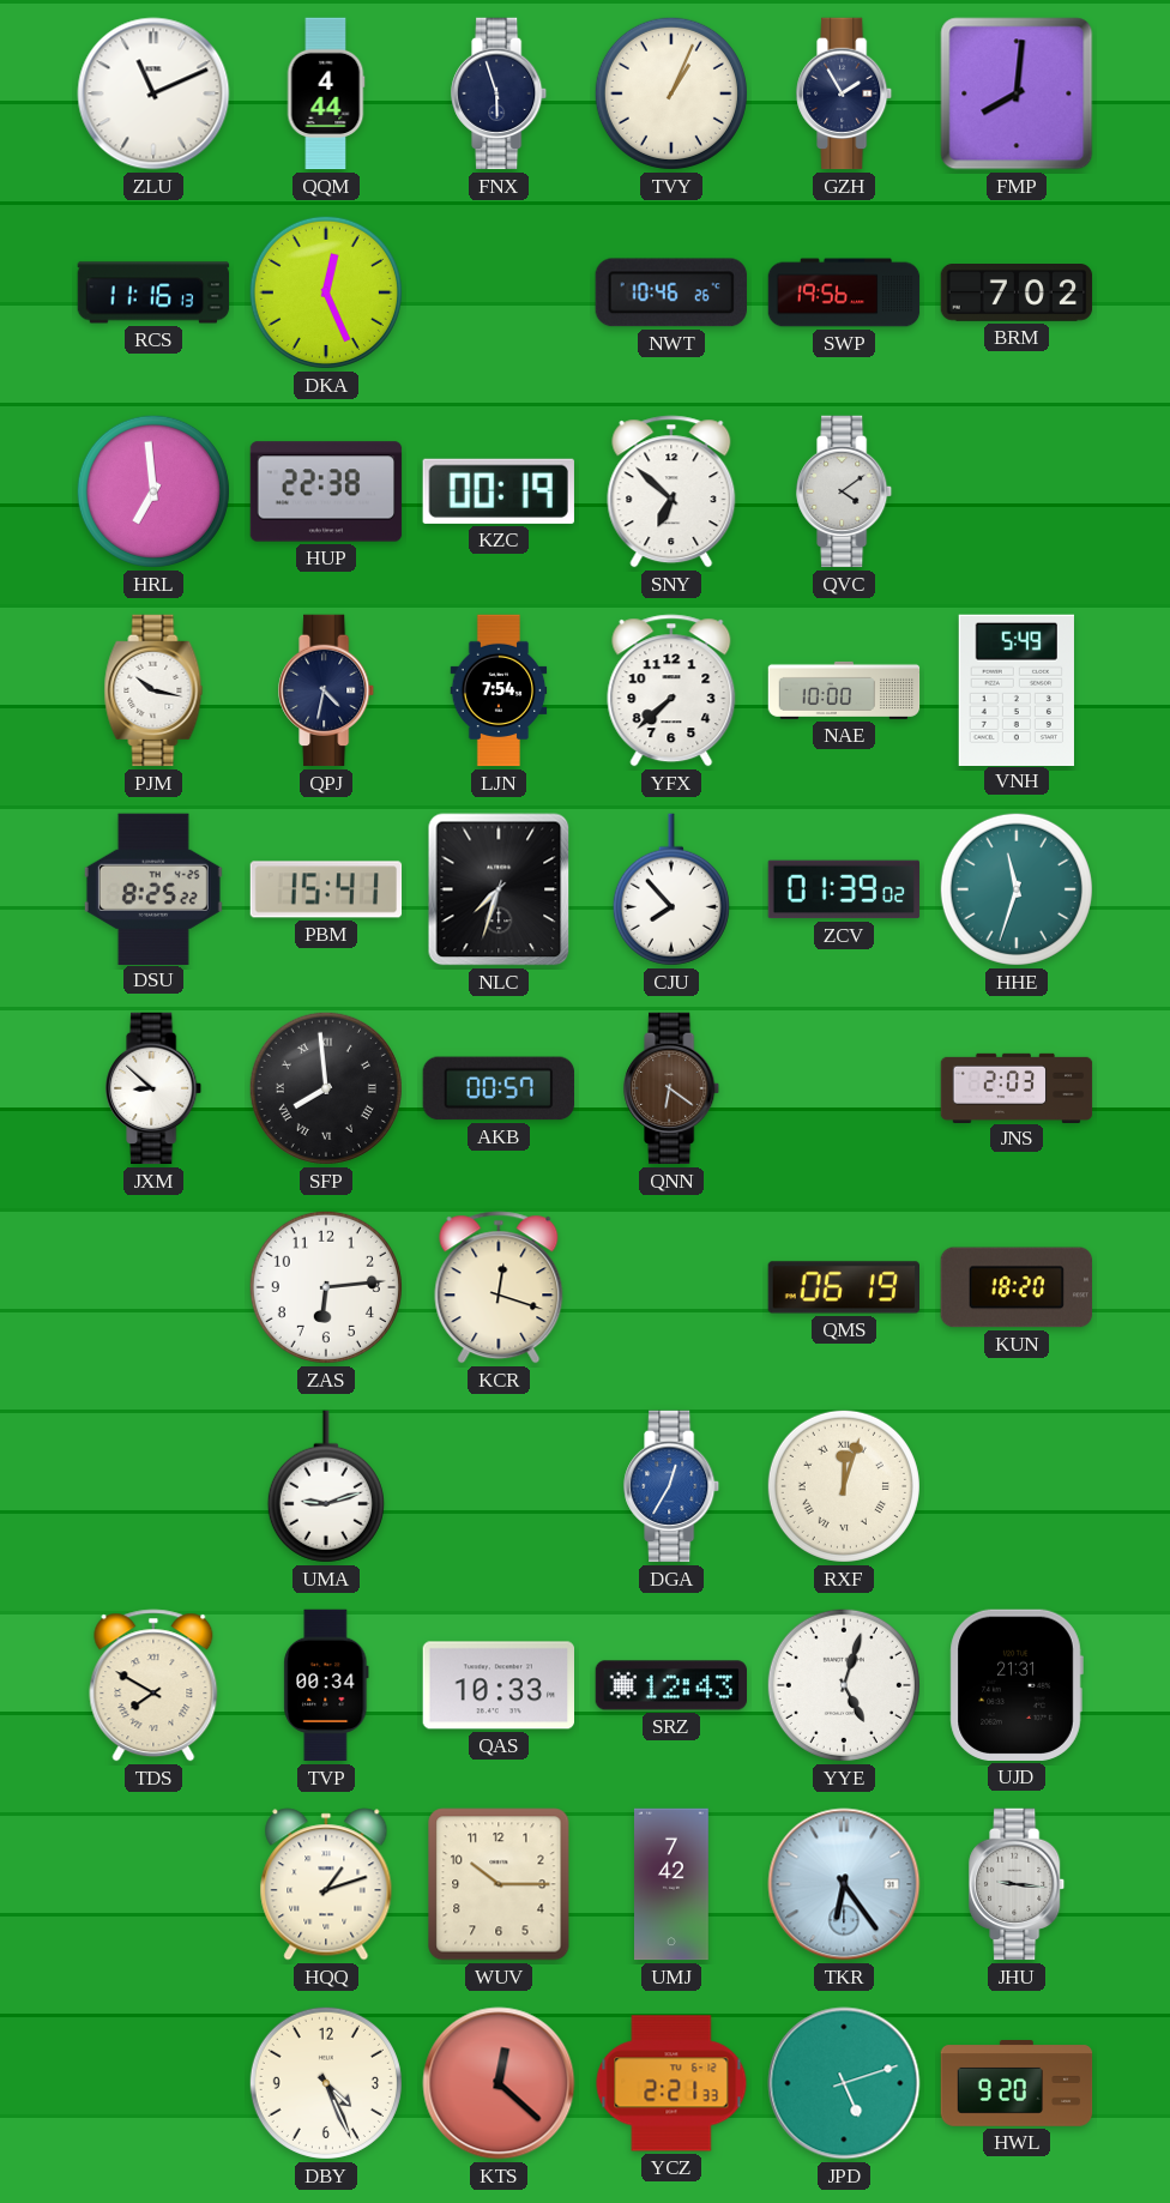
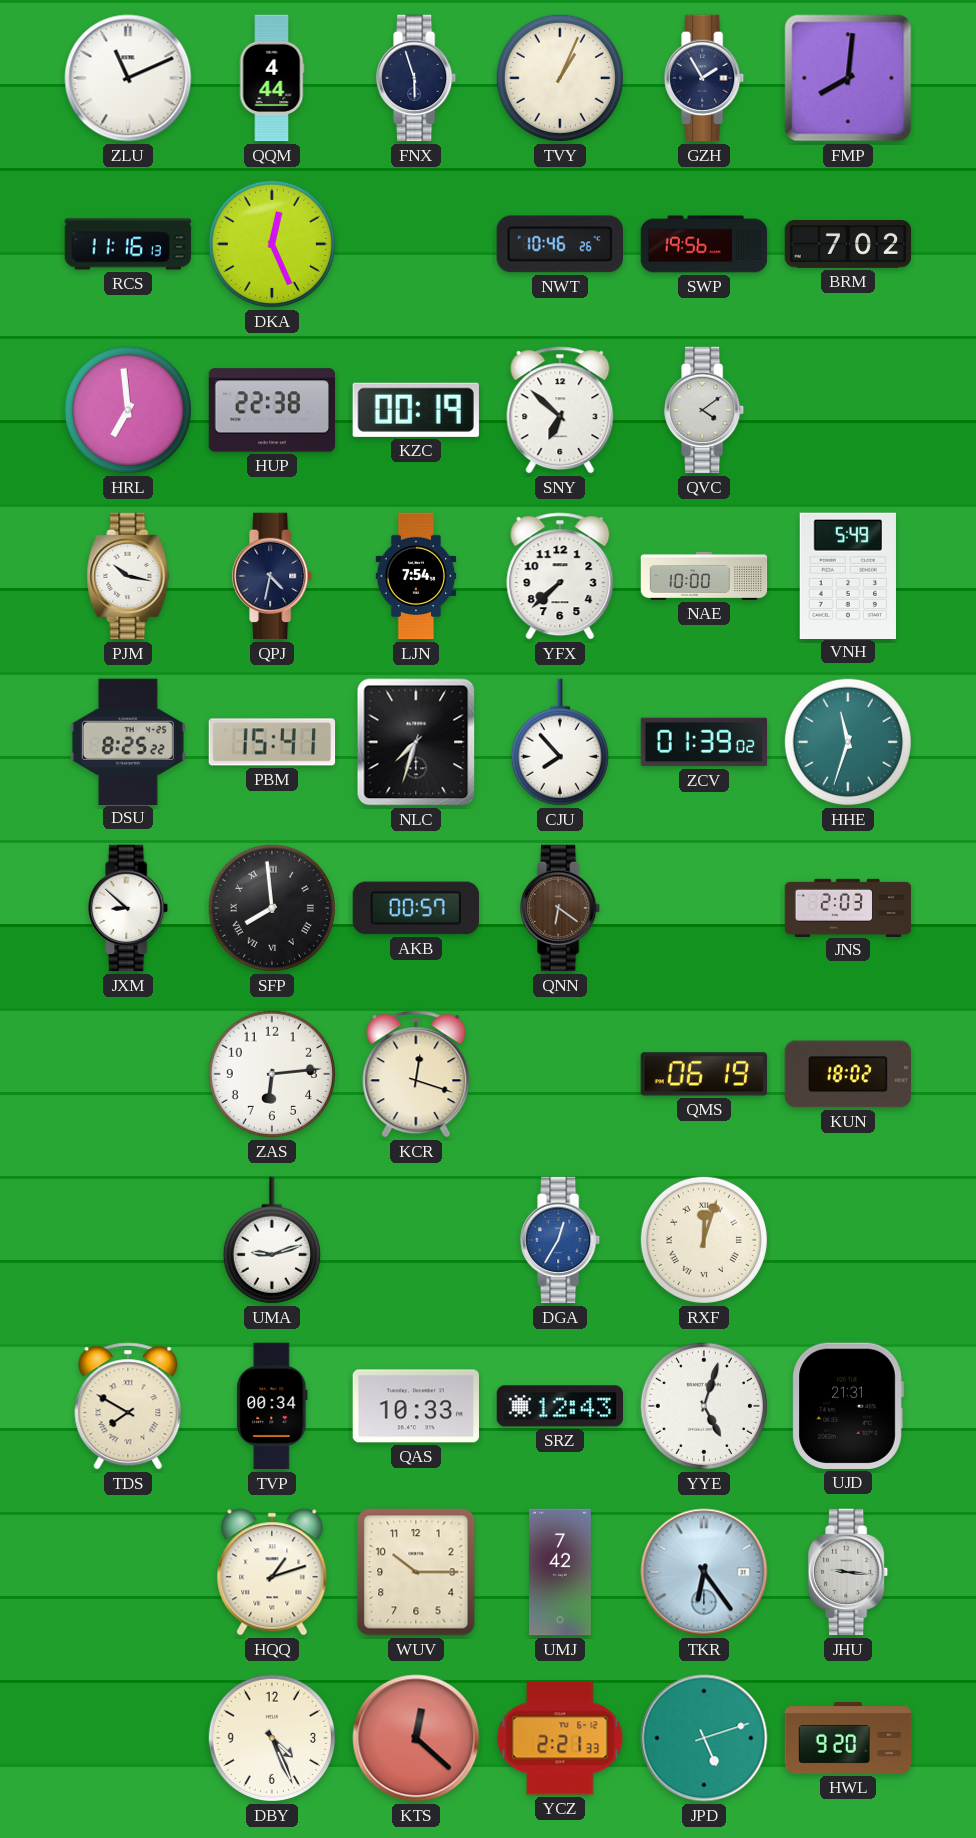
KUN: 18:20 -> 18:02 (847, 1074)
